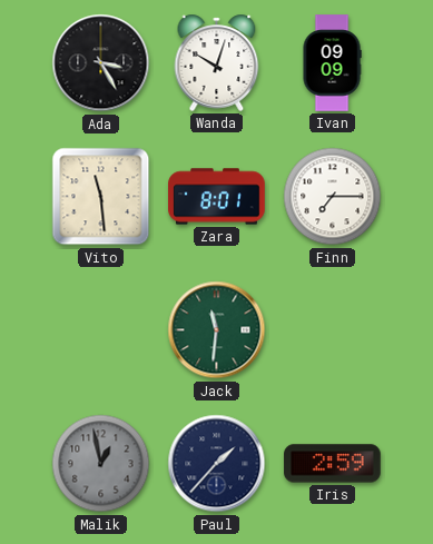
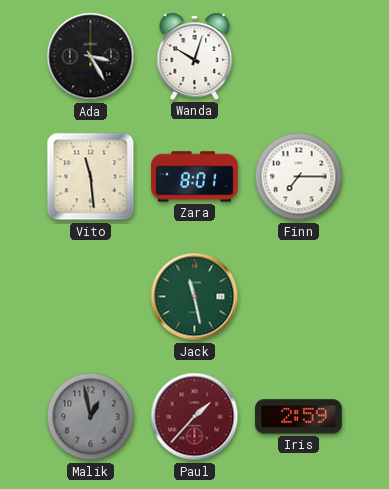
Ivan: 09:09 -> none (332, 63)
Jack: 11:31 -> 11:28 (195, 297)
Paul dial: navy -> burgundy (195, 417)
